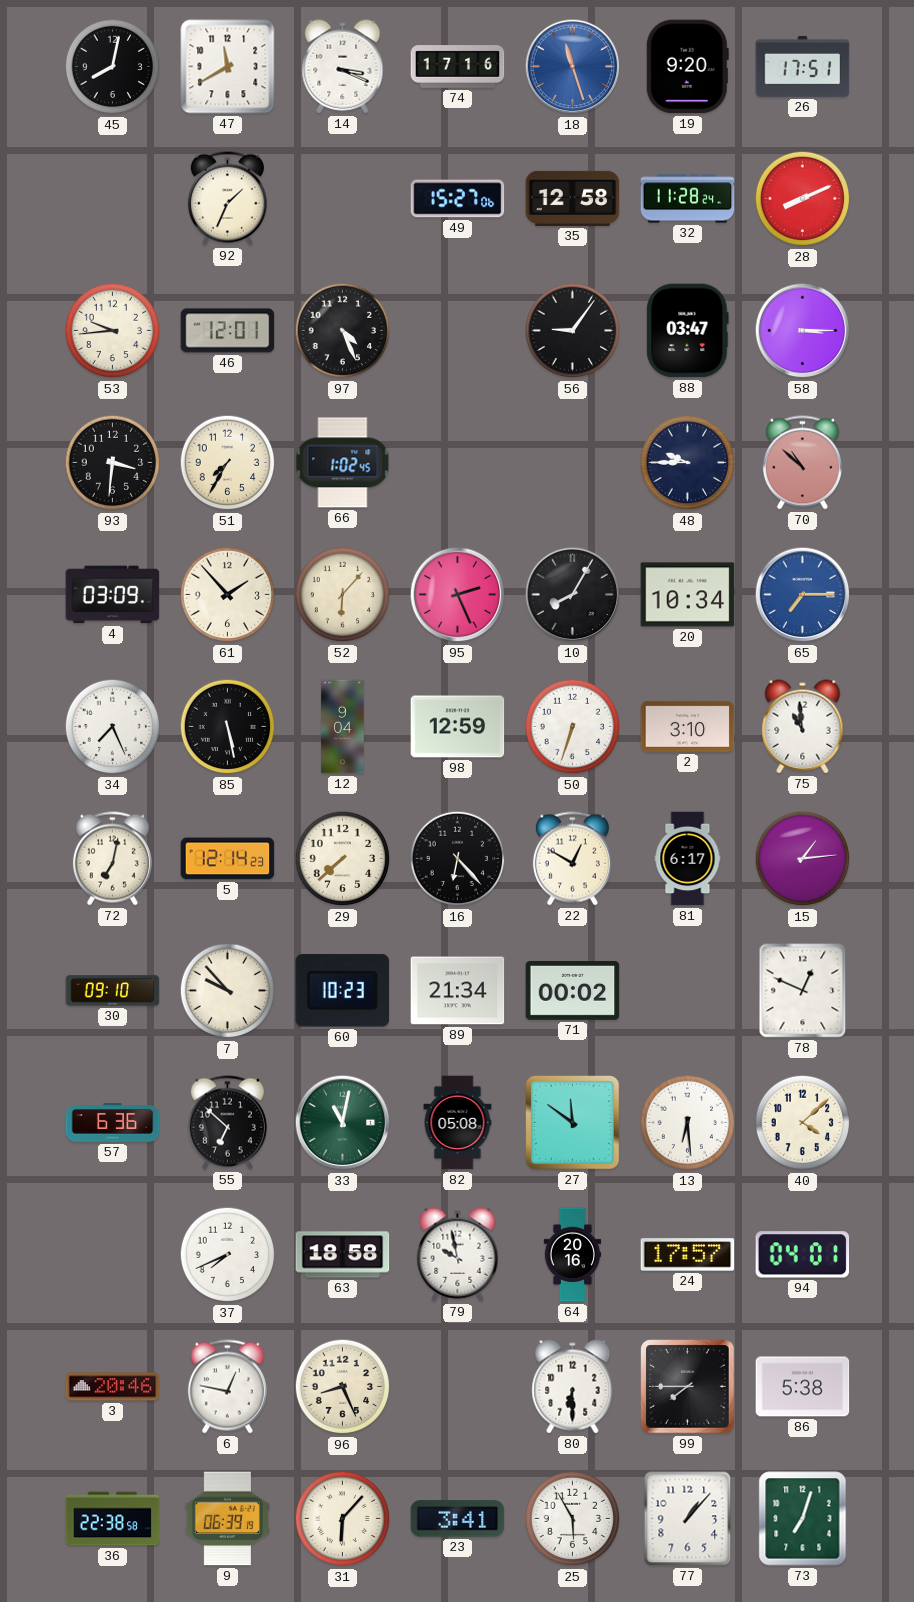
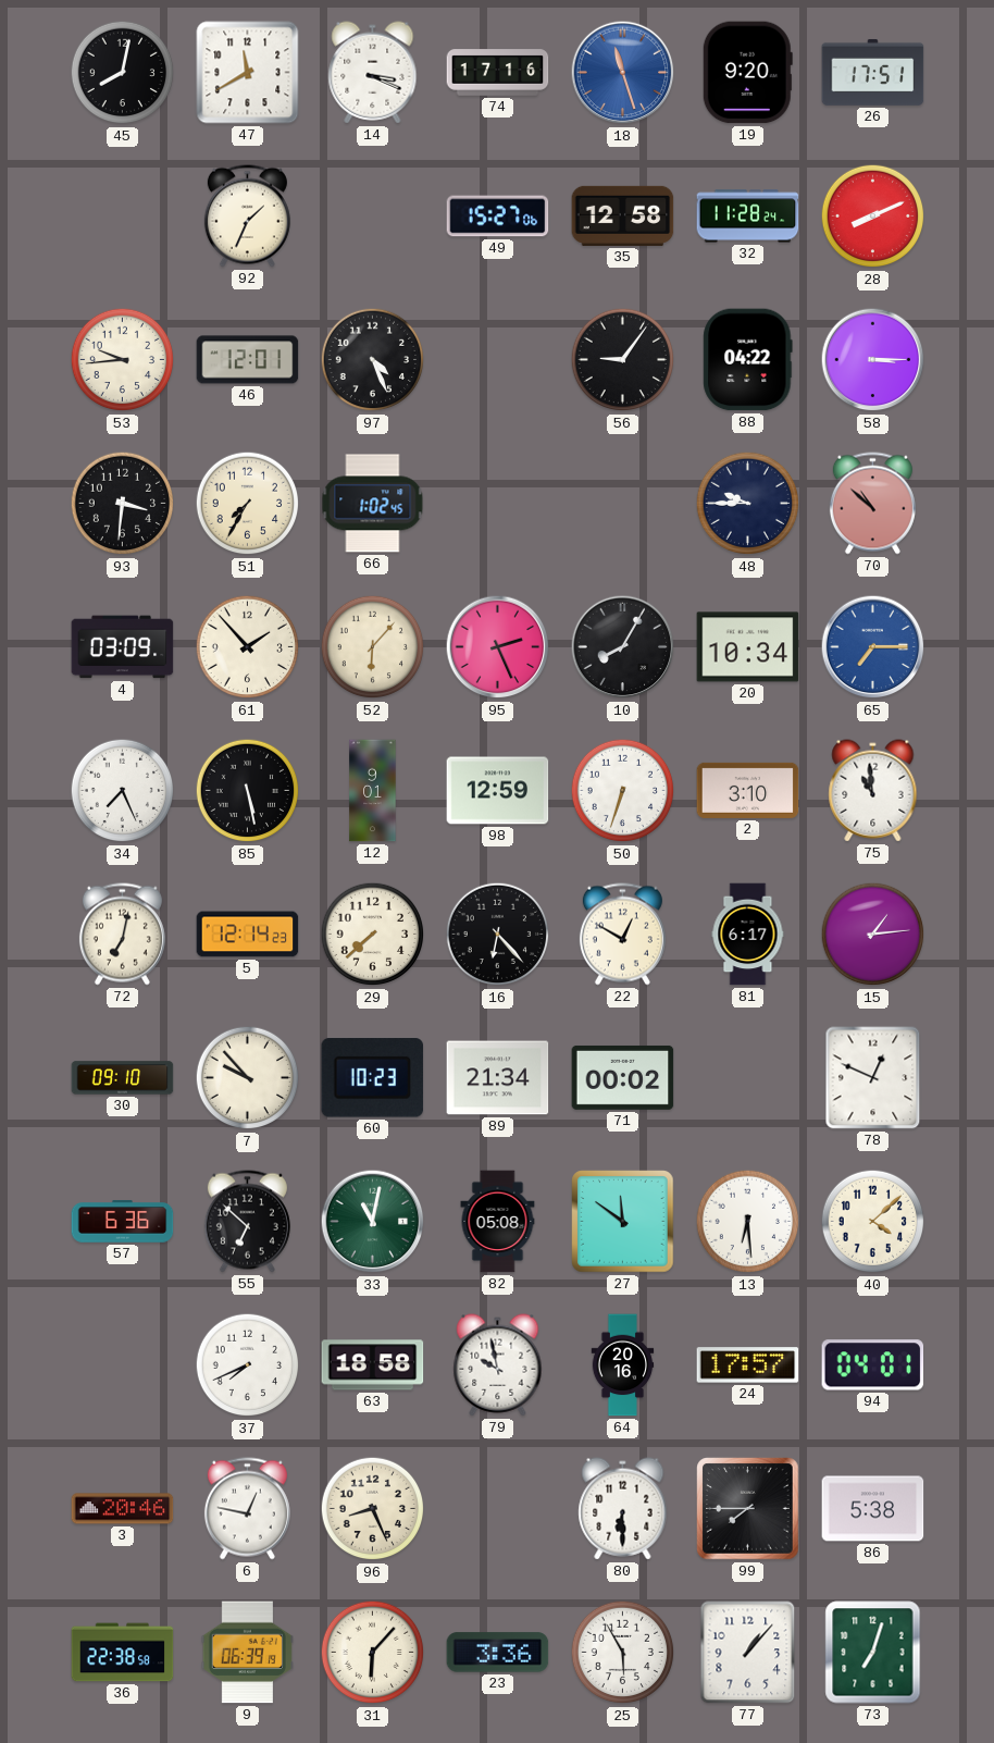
88: 03:47 -> 04:22 (748, 360)
12: 9:04 -> 9:01 (373, 791)
23: 3:41 -> 3:36 (498, 1653)
